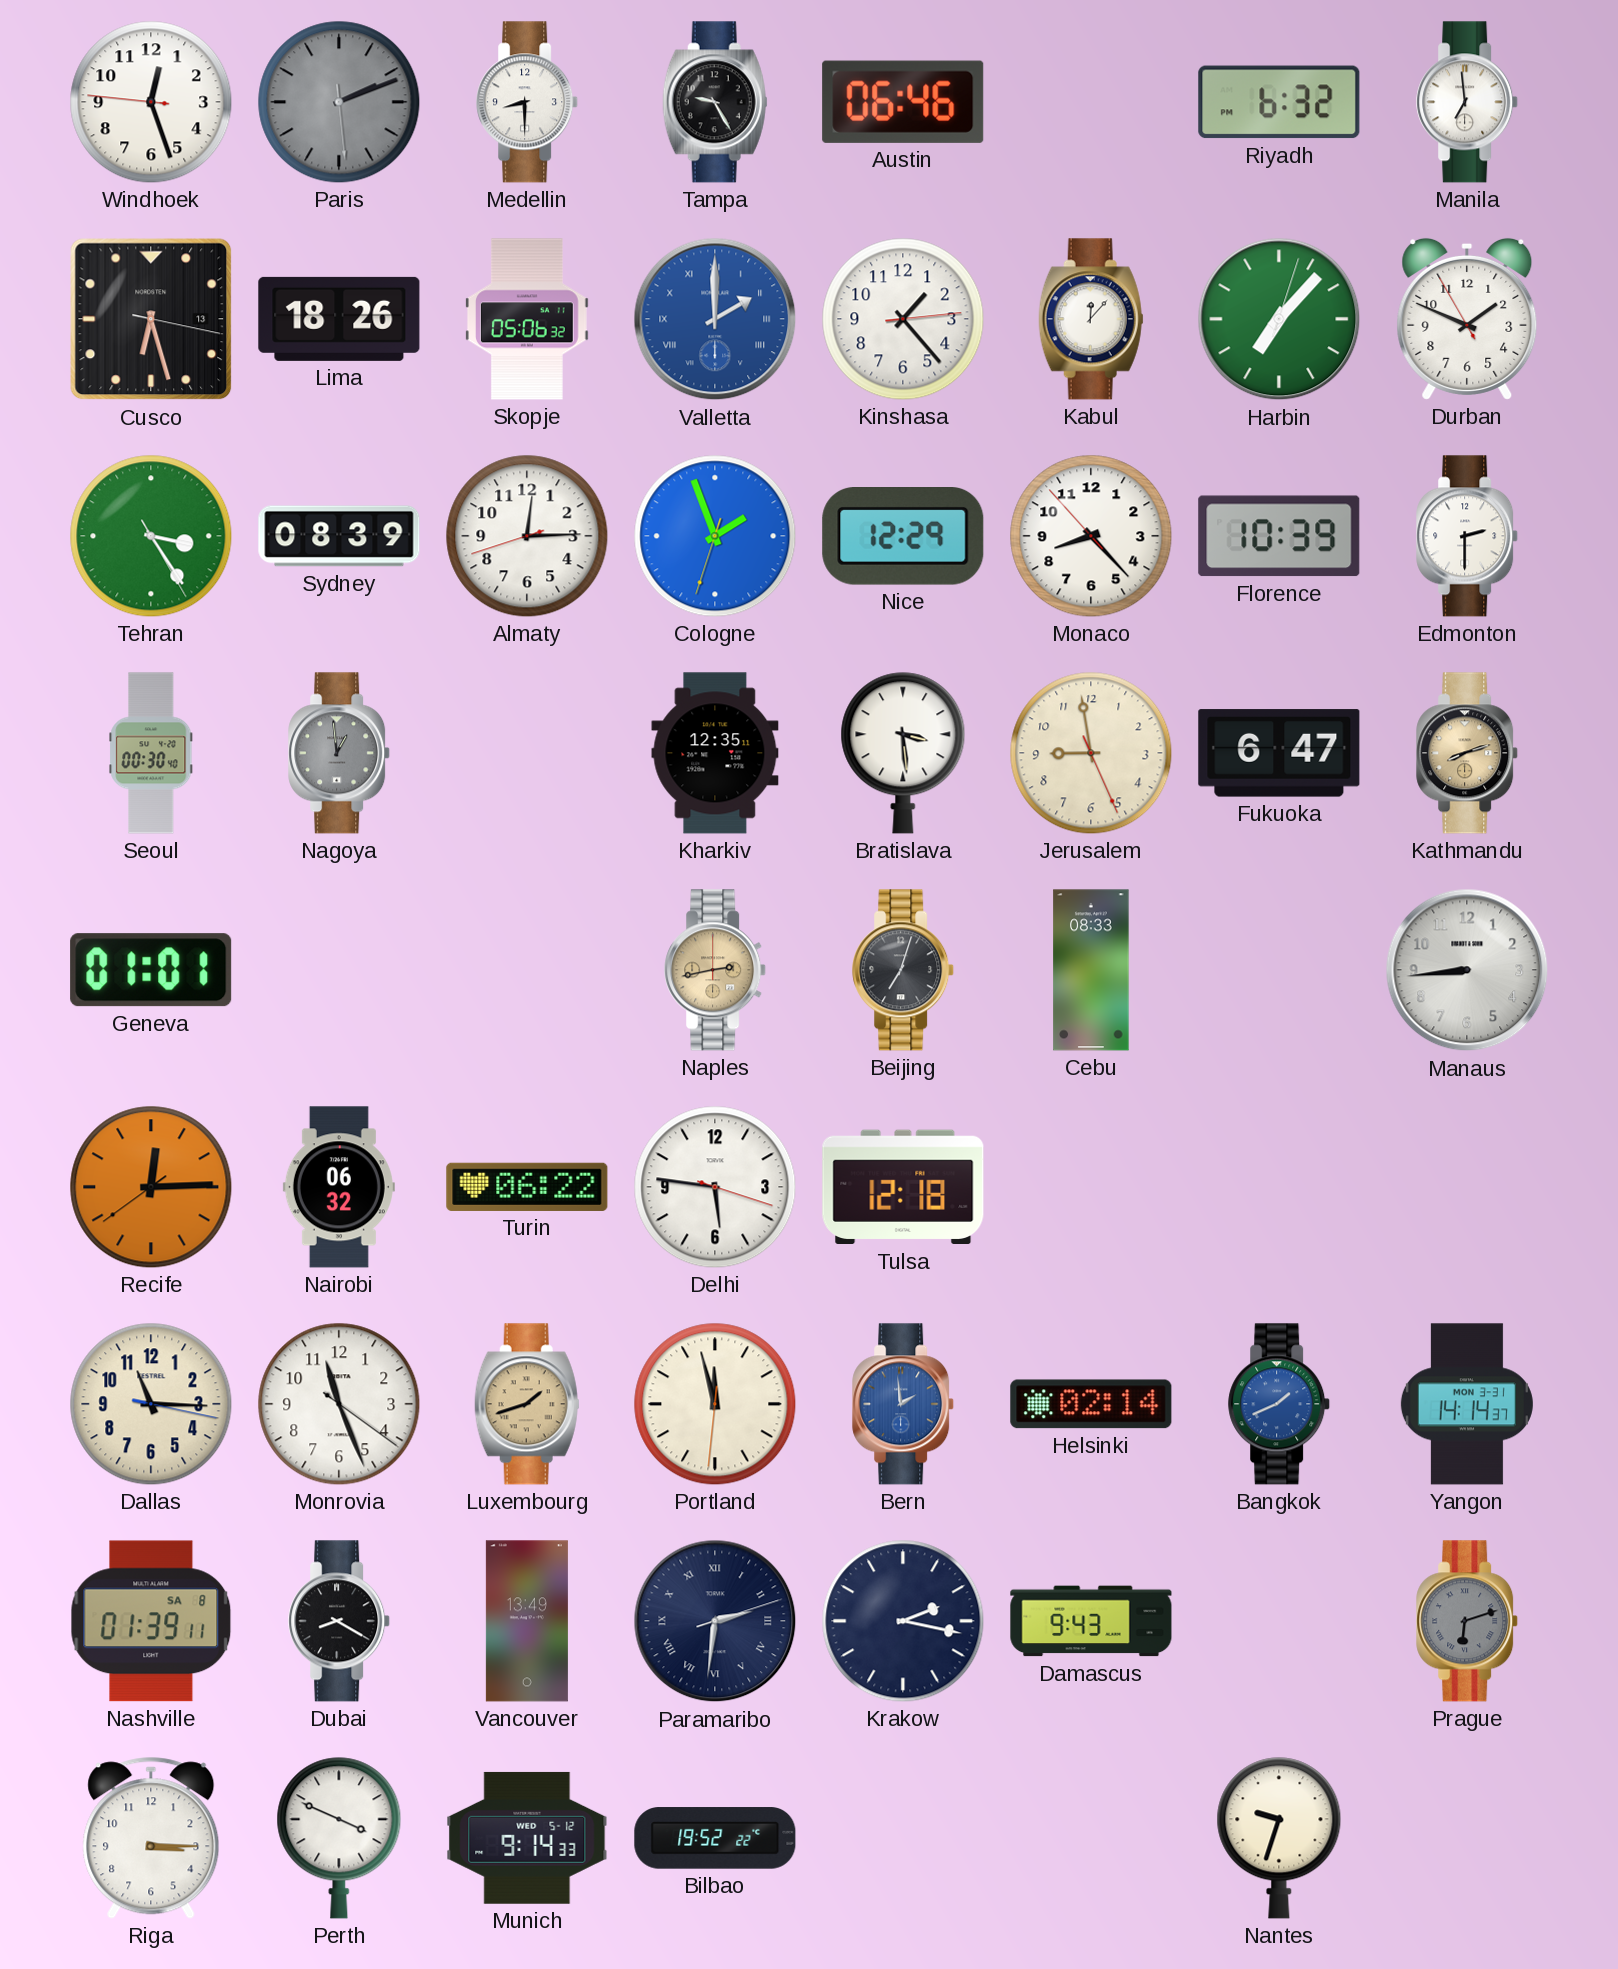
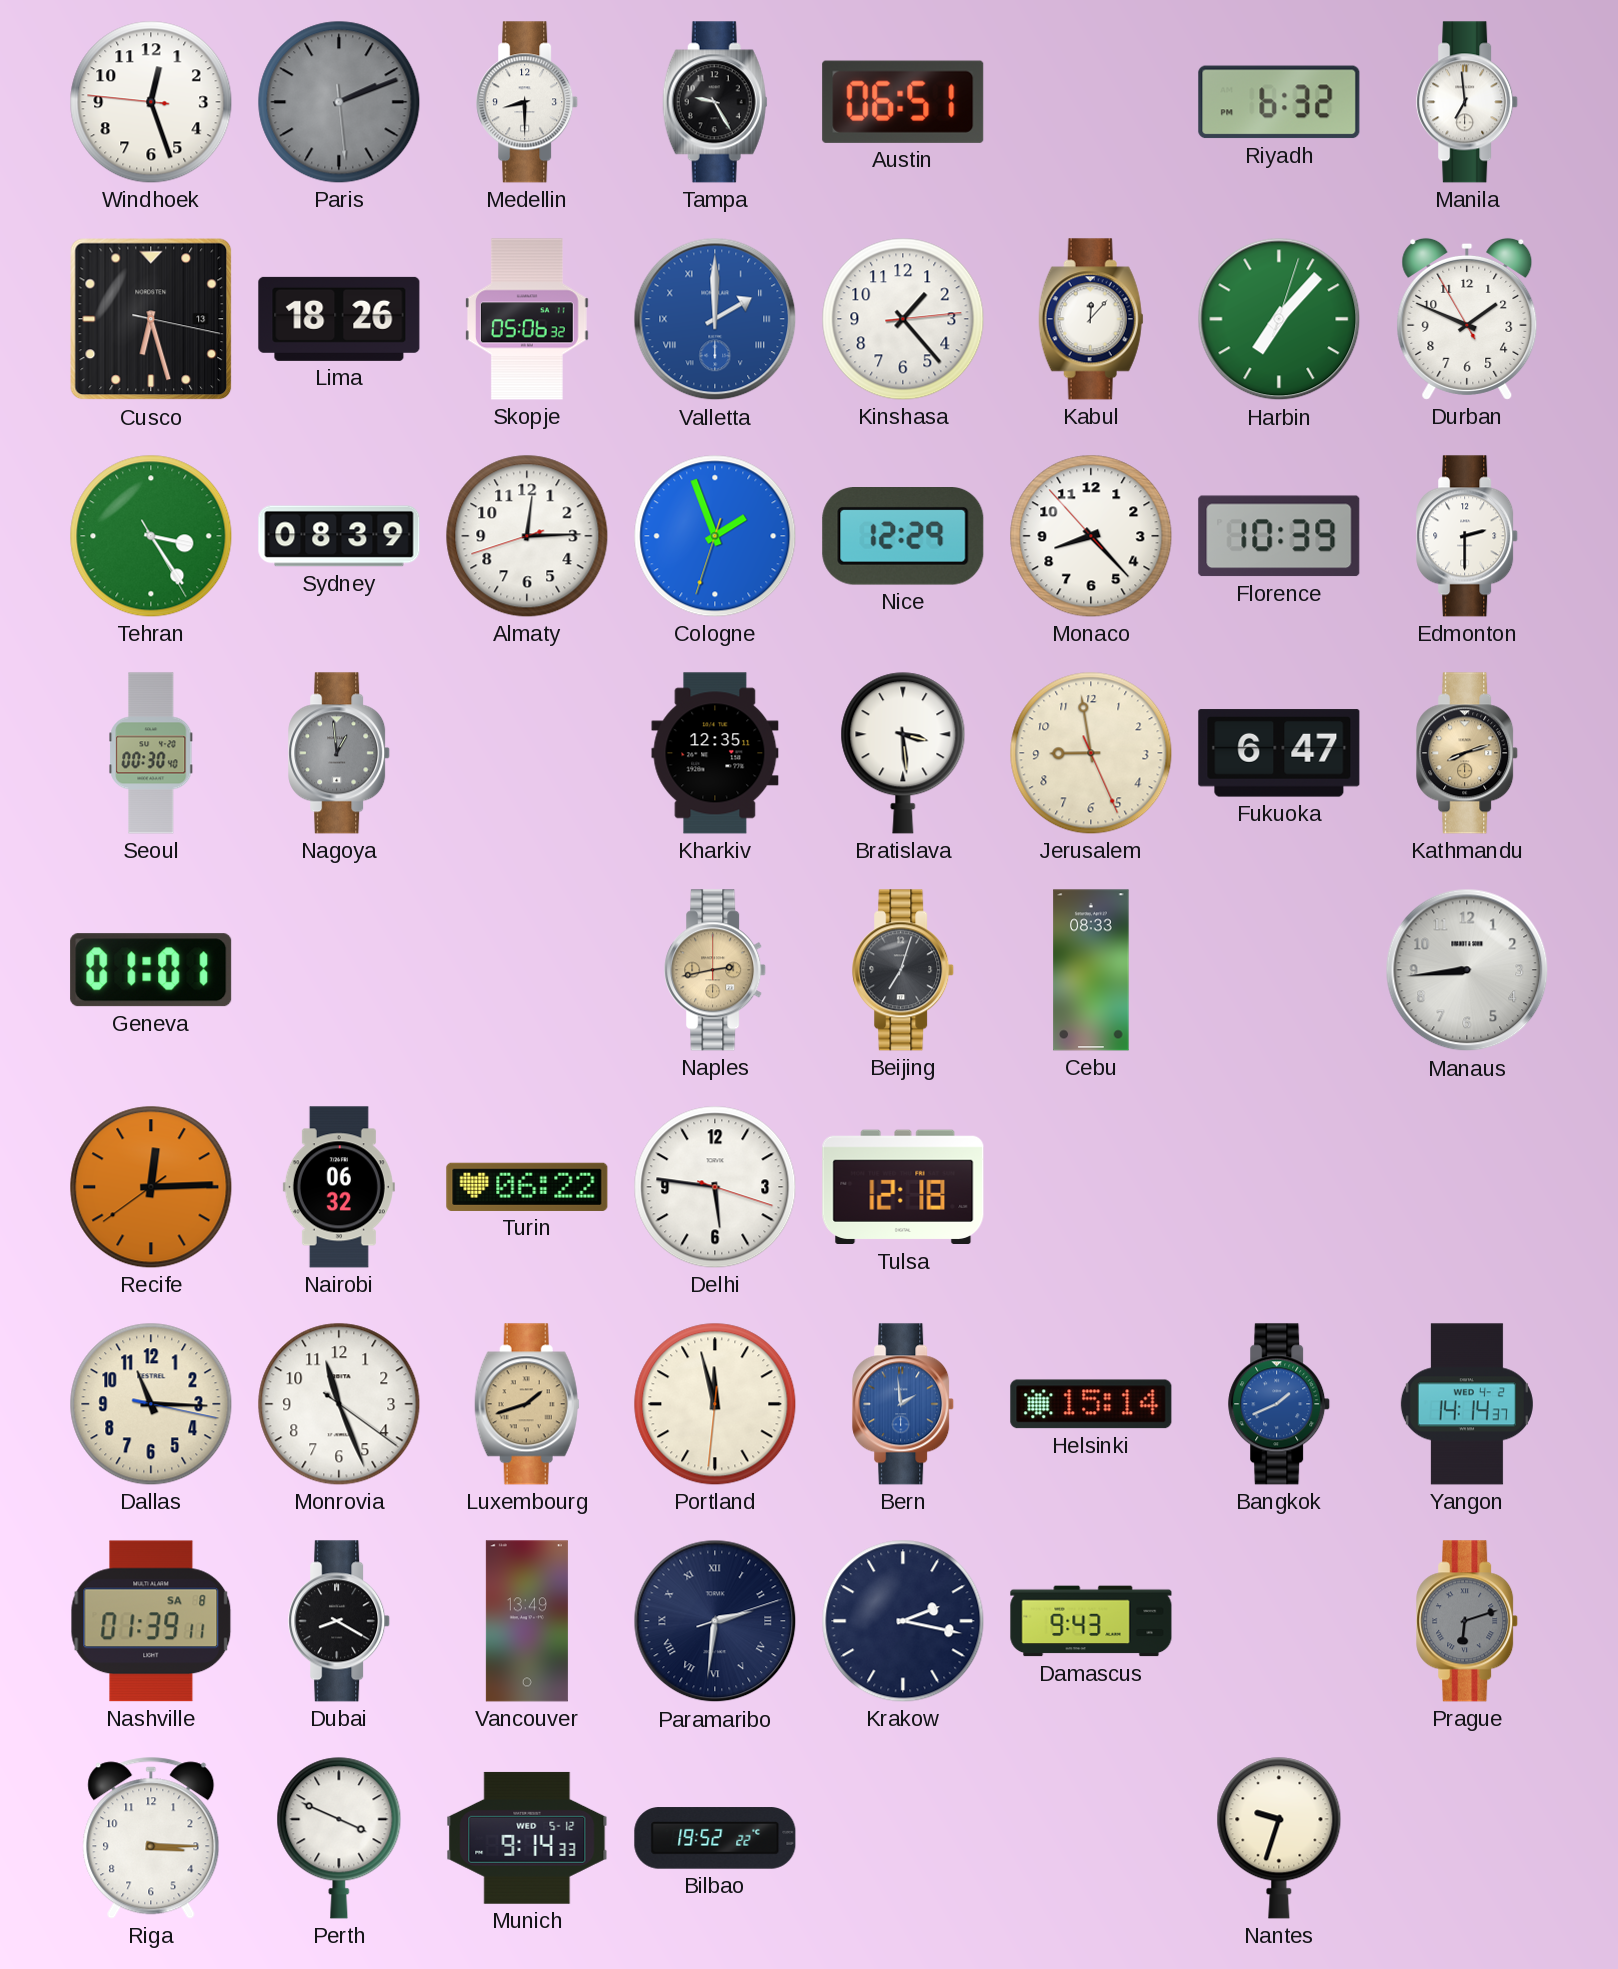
Austin: 06:46 -> 06:51 (903, 102)
Helsinki: 02:14 -> 15:14 (1091, 1404)
Yangon date: MON 3-31 -> WED 4-2 (1467, 1404)
